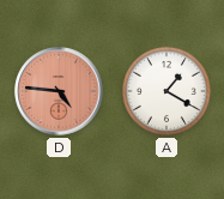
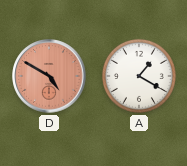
D: 4:46 -> 4:50 (49, 76)
